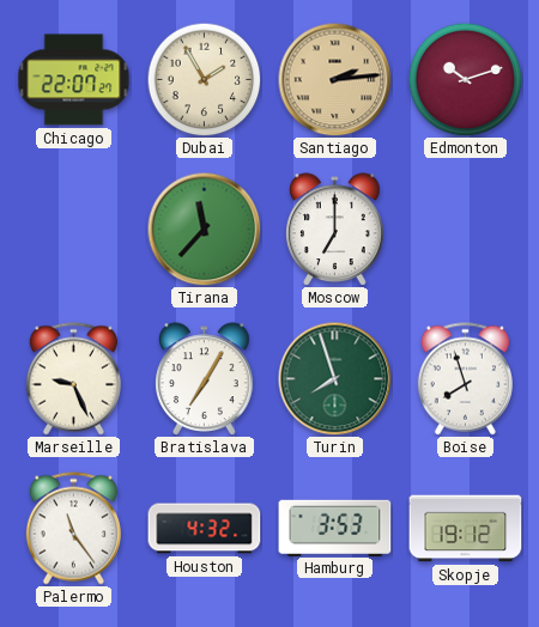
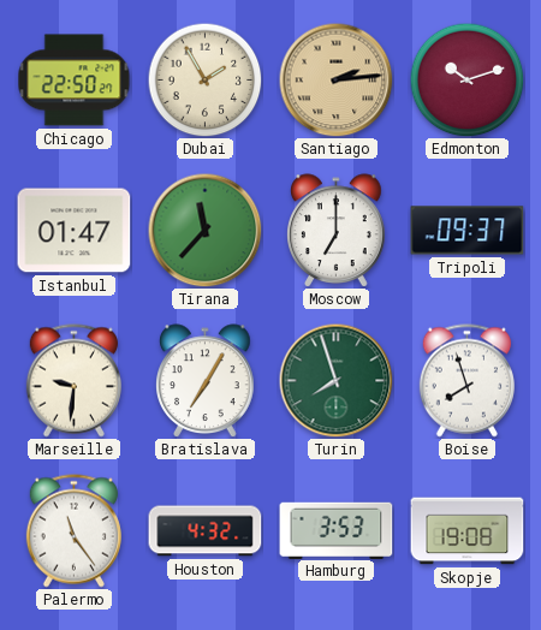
Chicago: 22:07 -> 22:50 (75, 81)
Istanbul: none -> 01:47 (75, 231)
Tripoli: none -> 09:37 (468, 231)
Marseille: 9:26 -> 9:31 (73, 381)
Skopje: 19:12 -> 19:08 (468, 531)
